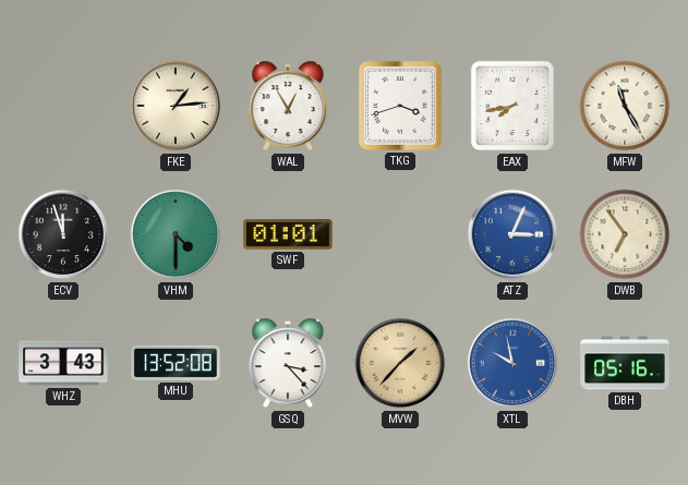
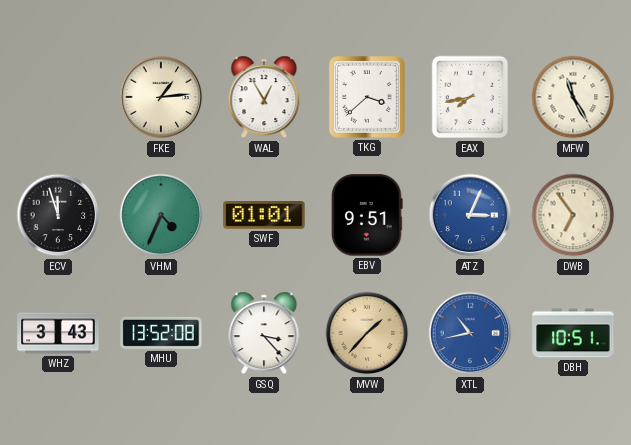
TKG: 3:42 -> 3:38 (367, 97)
VHM: 4:30 -> 4:34 (161, 215)
EBV: none -> 9:51 (367, 215)
XTL: 9:58 -> 10:43 (470, 333)
DBH: 05:16 -> 10:51 (573, 333)
